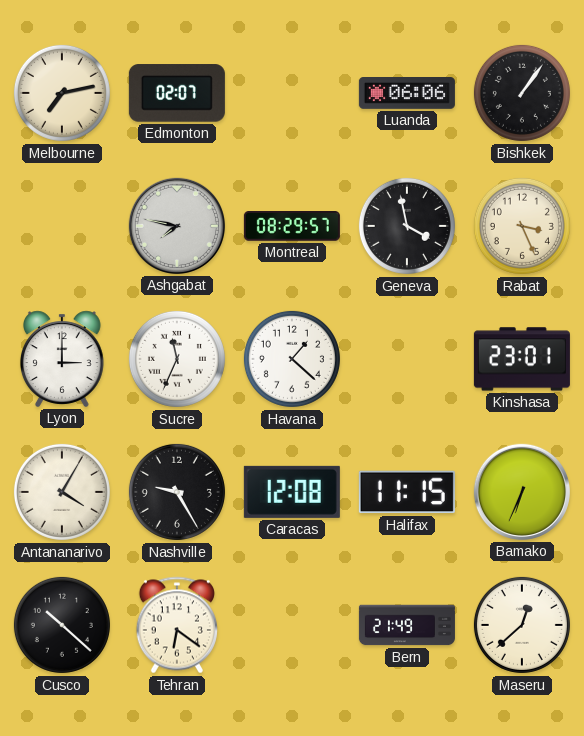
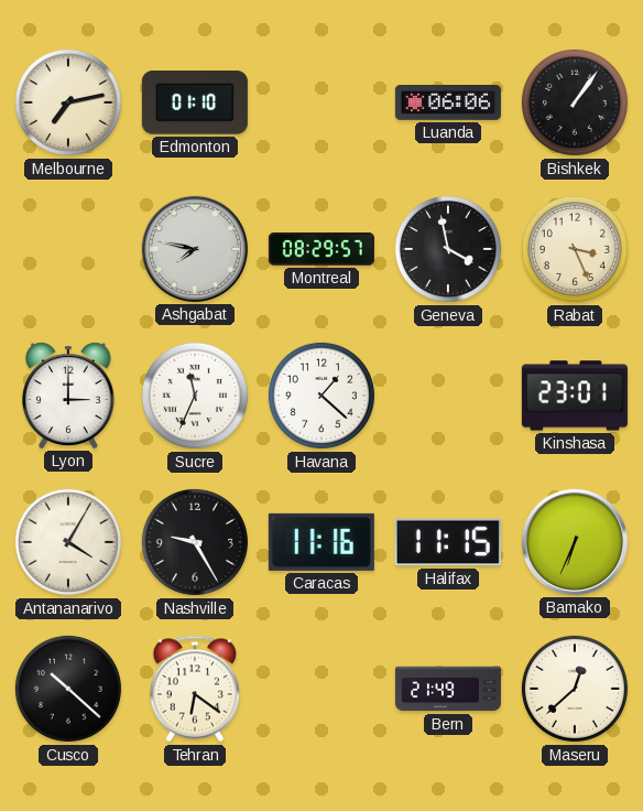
Edmonton: 02:07 -> 01:10 (195, 102)
Caracas: 12:08 -> 11:16 (321, 542)
